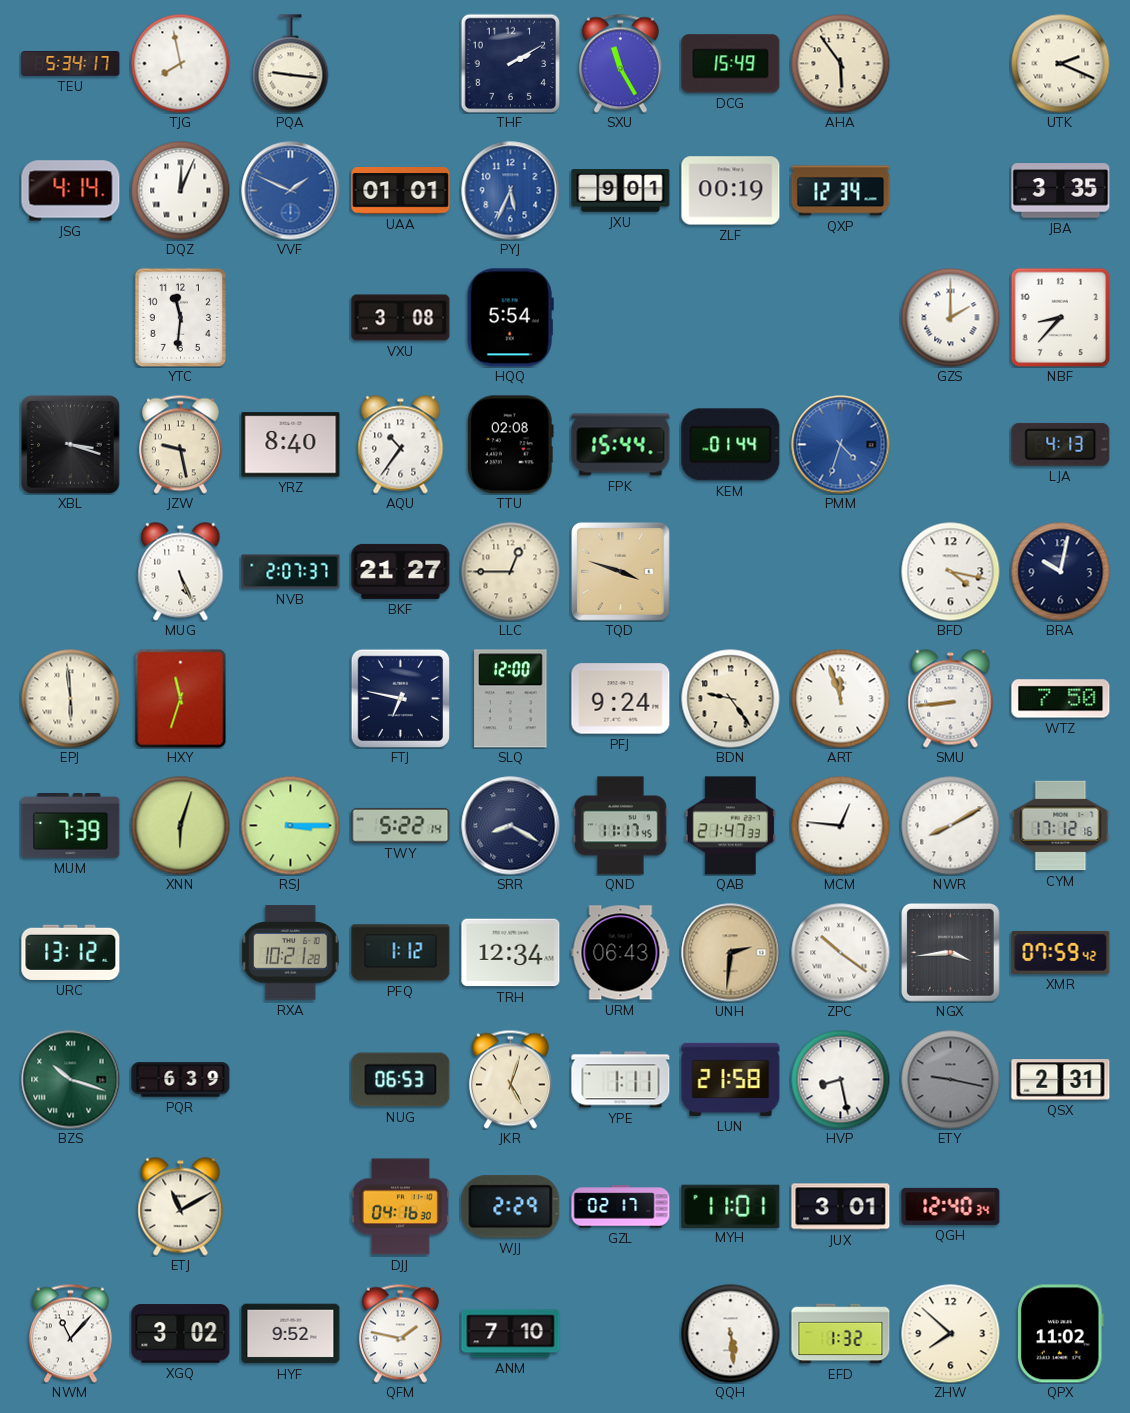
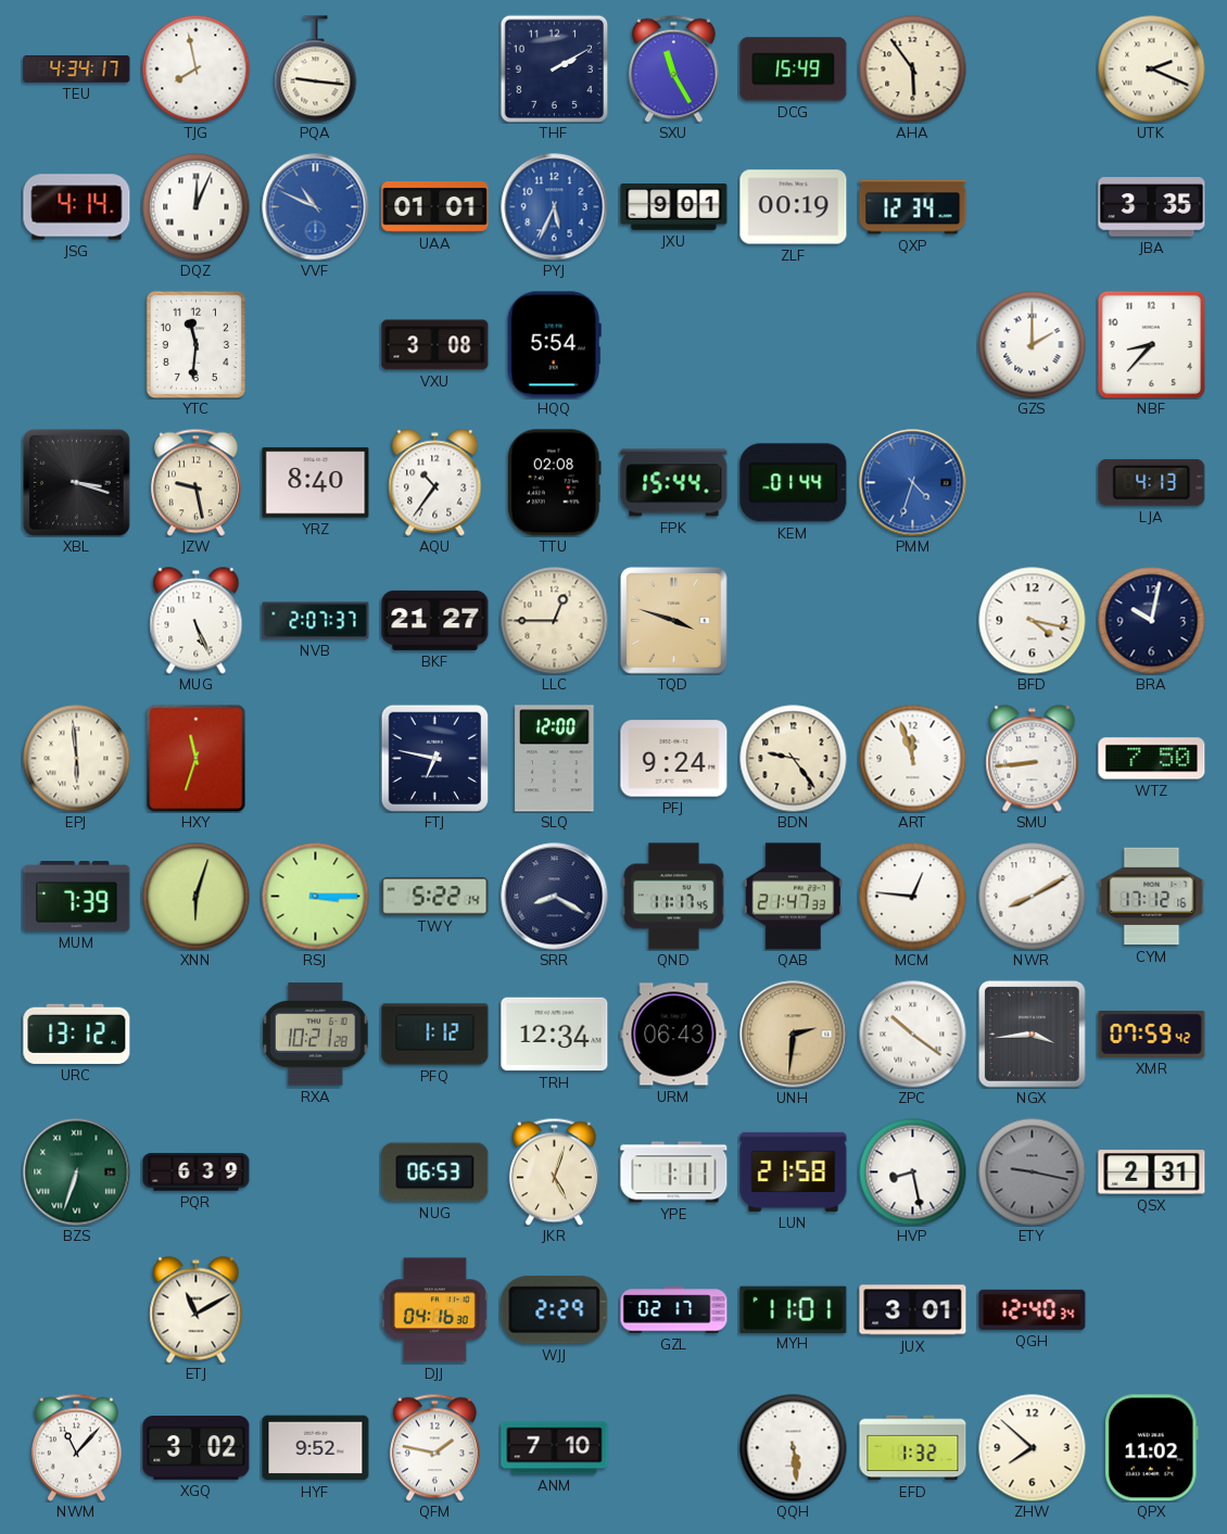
TEU: 5:34 -> 4:34 (77, 69)
VVF: 1:49 -> 10:49 (316, 207)
BZS: 10:18 -> 6:33 (77, 1172)
